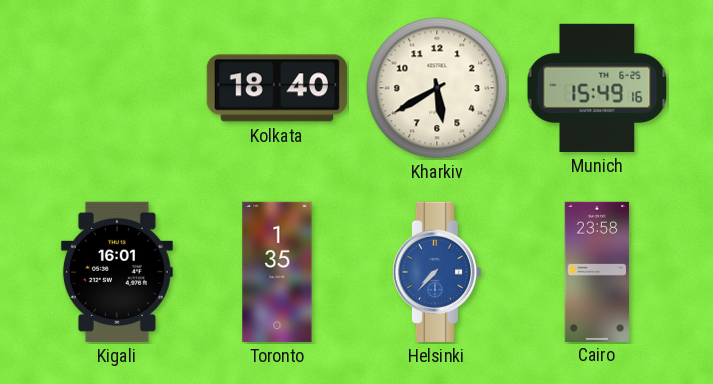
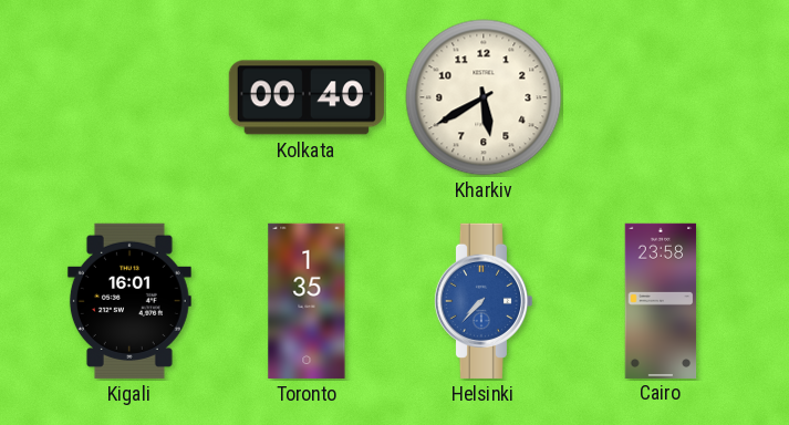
Kolkata: 18:40 -> 00:40 (307, 97)
Munich: 15:49 -> none (597, 88)
